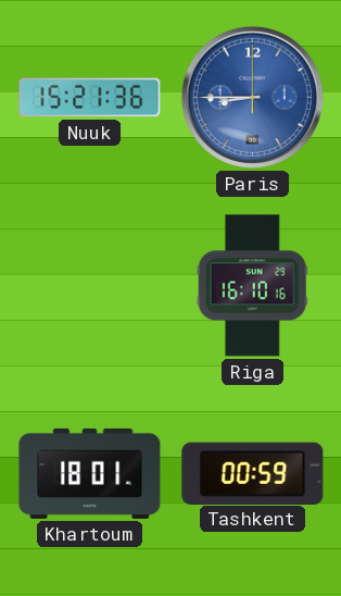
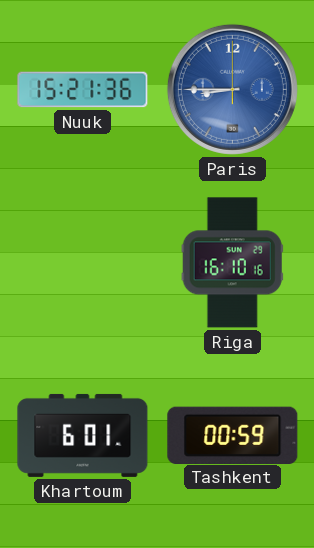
Khartoum: 18:01 -> 6:01 (83, 435)
